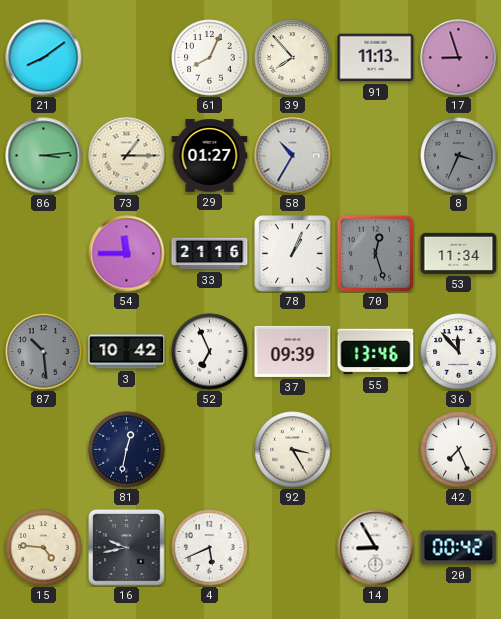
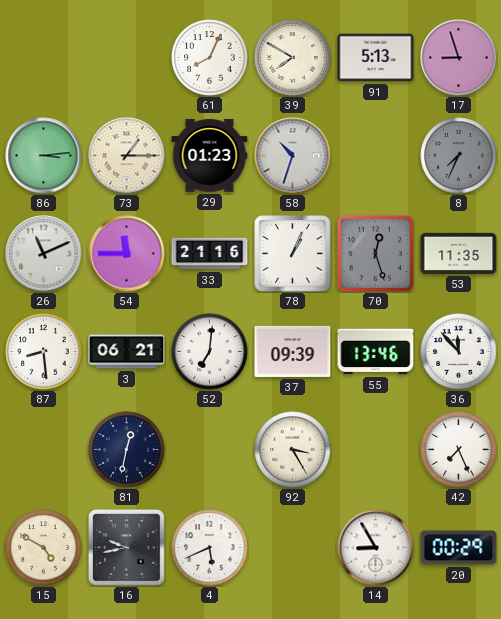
21: 8:09 -> none (44, 58)
39: 7:53 -> 7:50 (293, 58)
91: 11:13 -> 5:13 (376, 58)
29: 01:27 -> 01:23 (210, 156)
58: 10:35 -> 10:33 (293, 156)
8: 3:34 -> 7:34 (459, 156)
26: none -> 11:11 (44, 254)
53: 11:34 -> 11:35 (459, 253)
87: 10:29 -> 8:29 (44, 352)
87 dial: grey -> white (44, 352)
3: 10:42 -> 06:21 (127, 352)
52: 6:56 -> 7:01 (210, 352)
15: 4:46 -> 4:50 (44, 548)
20: 00:42 -> 00:29 (459, 548)
